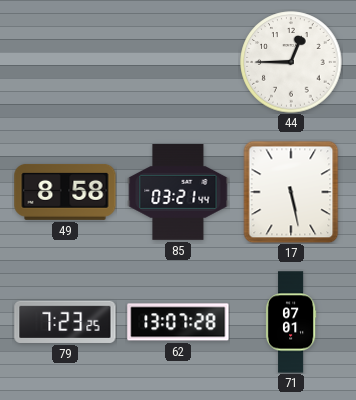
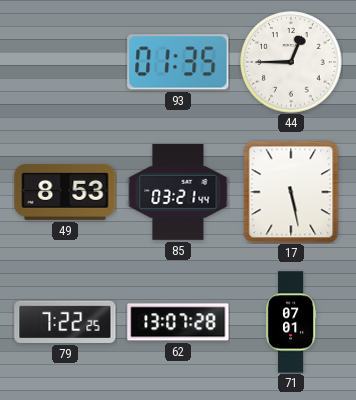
93: none -> 01:35 (178, 62)
49: 8:58 -> 8:53 (65, 192)
79: 7:23 -> 7:22 (65, 322)
